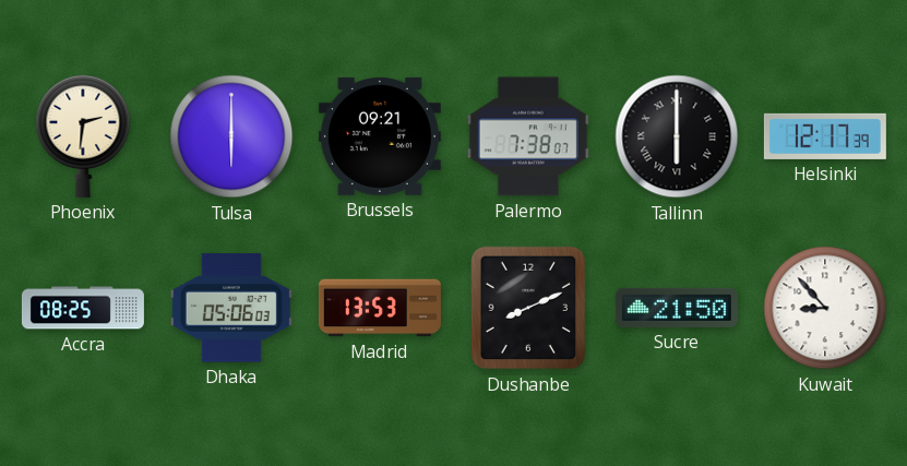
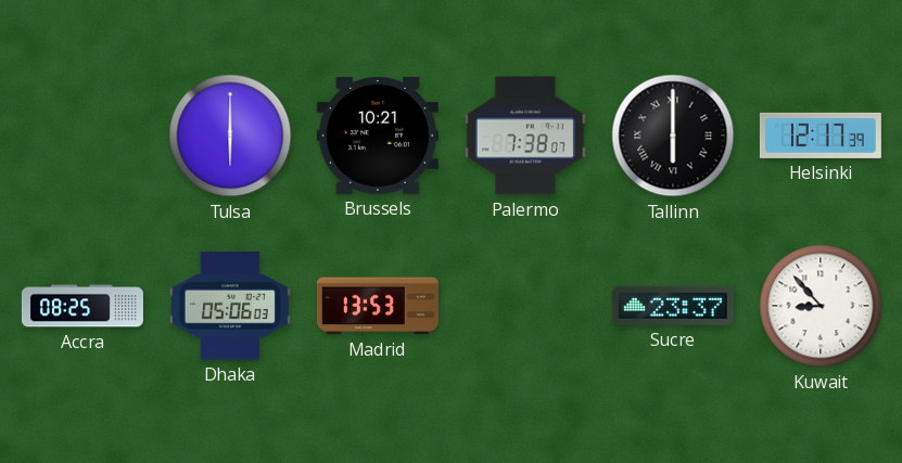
Phoenix: 2:31 -> none (83, 135)
Brussels: 09:21 -> 10:21 (378, 136)
Dushanbe: 8:11 -> none (528, 308)
Sucre: 21:50 -> 23:37 (673, 306)
